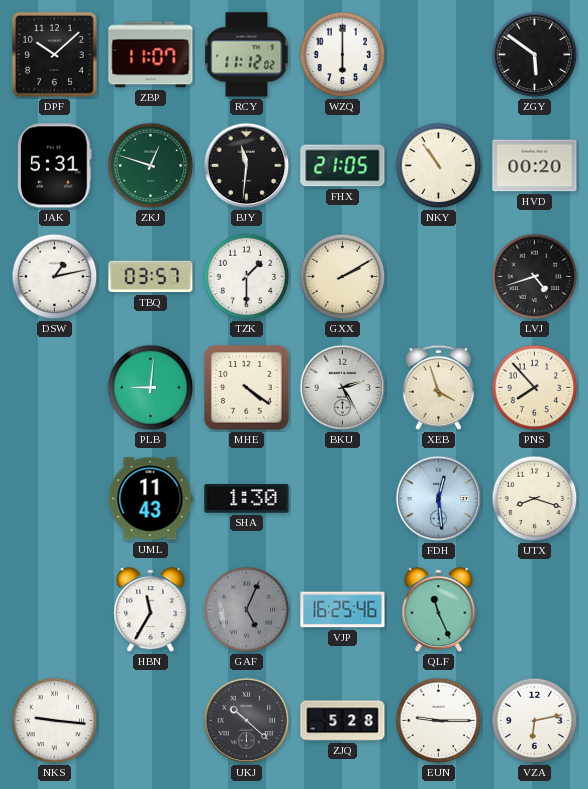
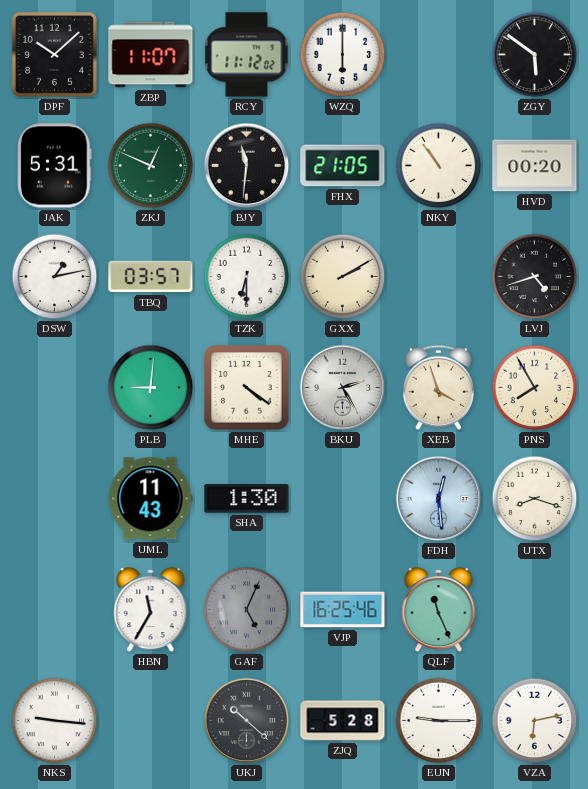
ZKJ: 12:48 -> 12:49 (151, 166)
TZK: 1:30 -> 6:30 (247, 277)
PNS: 7:53 -> 7:55 (535, 388)
